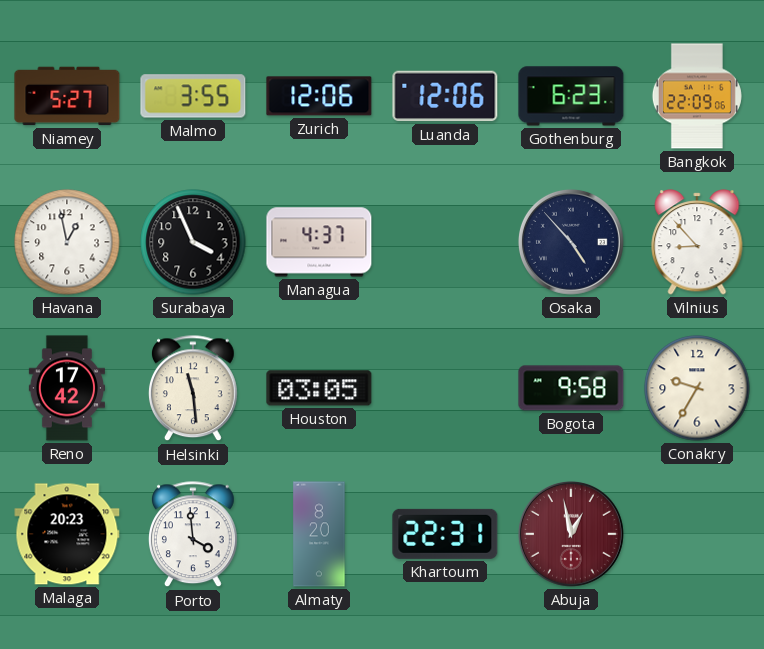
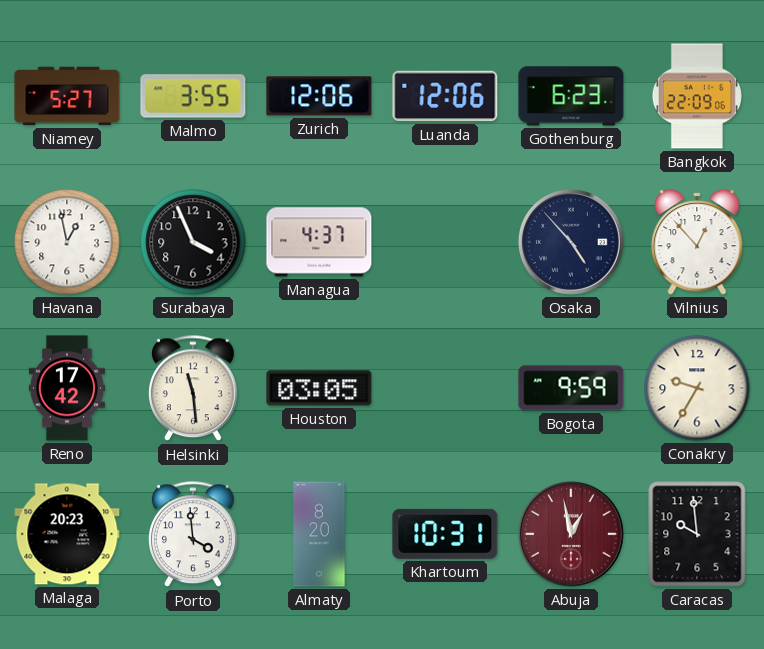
Vilnius: 8:53 -> 12:53 (697, 242)
Bogota: 9:58 -> 9:59 (571, 388)
Khartoum: 22:31 -> 10:31 (445, 534)
Caracas: none -> 9:59 (697, 534)
